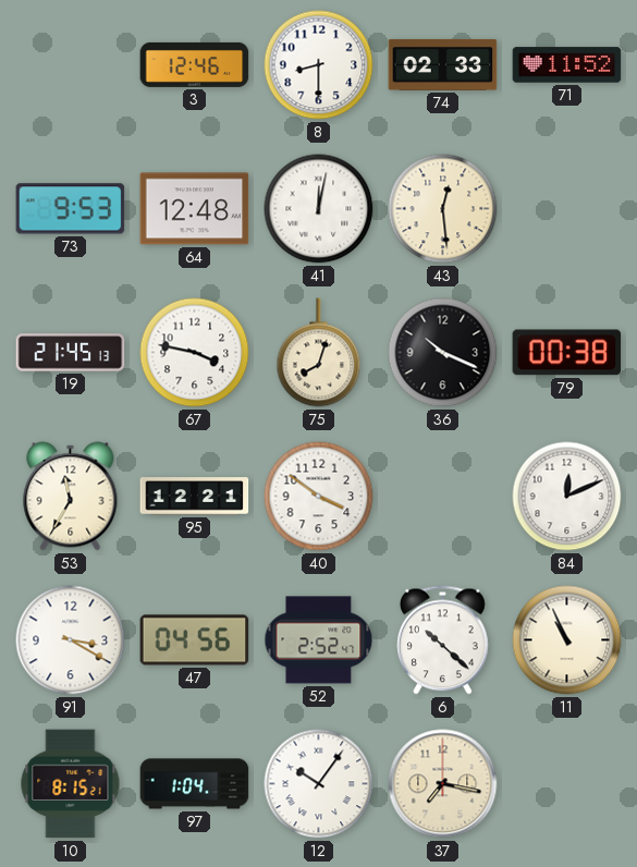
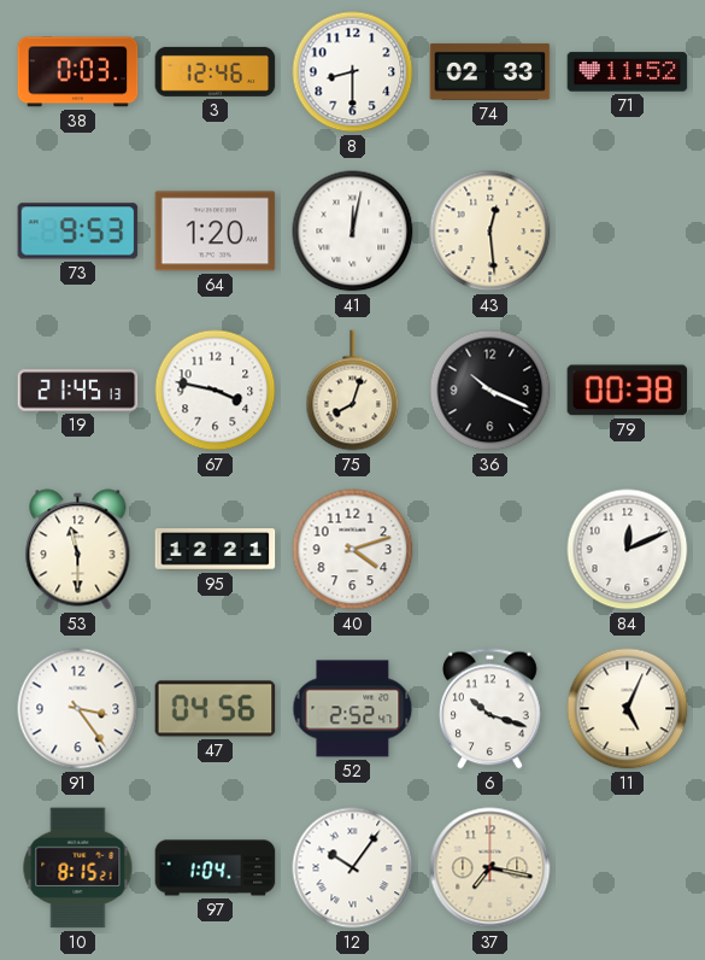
38: none -> 0:03 (78, 72)
64: 12:48 -> 1:20 (216, 232)
53: 11:35 -> 11:30 (78, 550)
40: 3:51 -> 4:12 (353, 550)
91: 3:20 -> 3:24 (78, 709)
6: 10:22 -> 10:18 (490, 709)
11: 10:56 -> 5:04 (628, 709)
